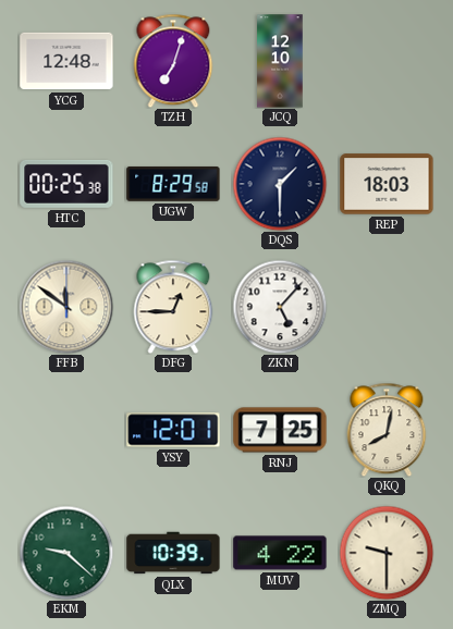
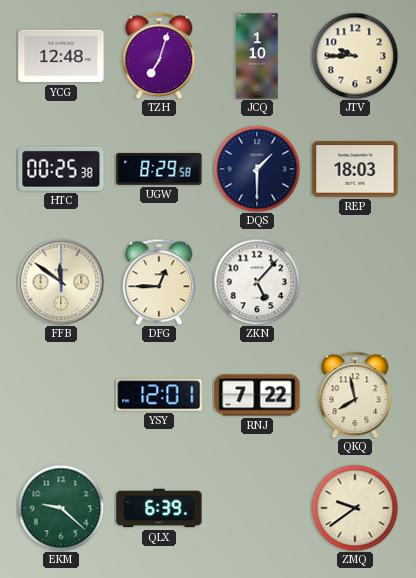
JCQ: 12:10 -> 1:10 (257, 56)
JTV: none -> 9:45 (355, 56)
RNJ: 7:25 -> 7:22 (257, 395)
QKQ: 8:02 -> 7:58 (355, 395)
QLX: 10:39 -> 6:39 (159, 508)
MUV: 4:22 -> none (280, 553)
ZMQ: 9:30 -> 9:39 (355, 508)
